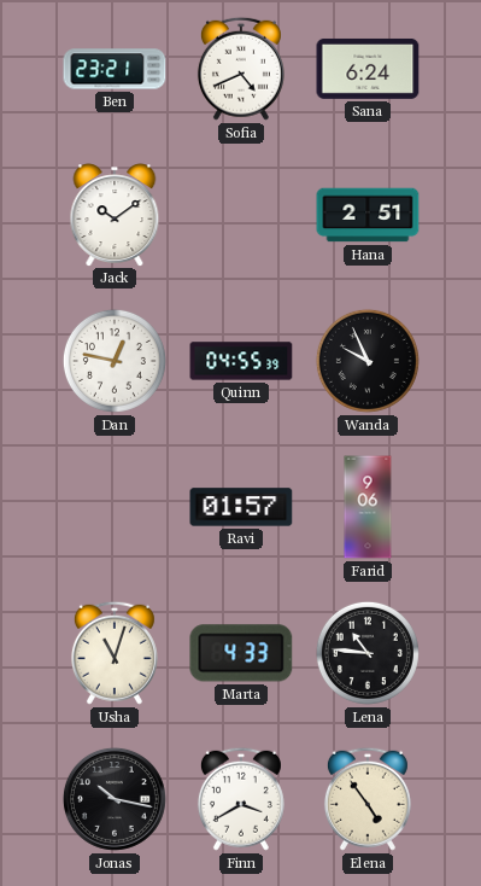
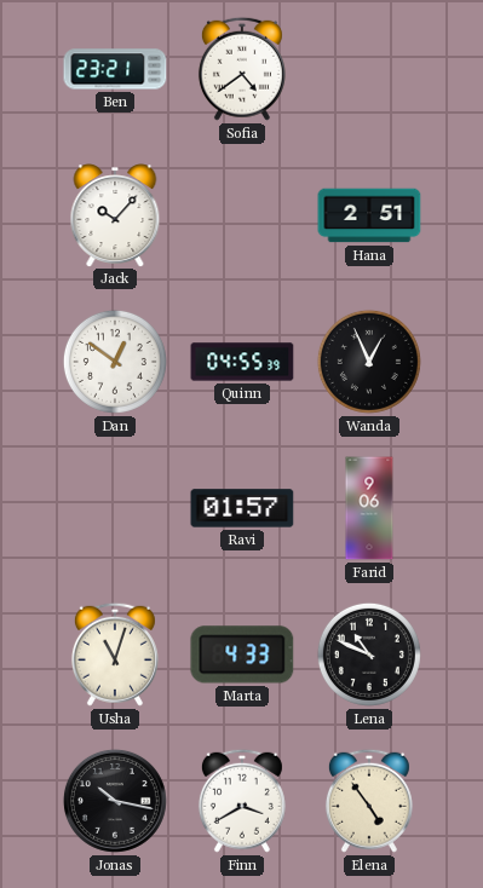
Sofia: 4:41 -> 4:39 (242, 69)
Sana: 6:24 -> none (368, 69)
Jack: 10:09 -> 10:07 (115, 215)
Dan: 12:47 -> 12:51 (115, 362)
Wanda: 9:56 -> 12:56 (369, 362)
Lena: 10:46 -> 10:49 (369, 655)
